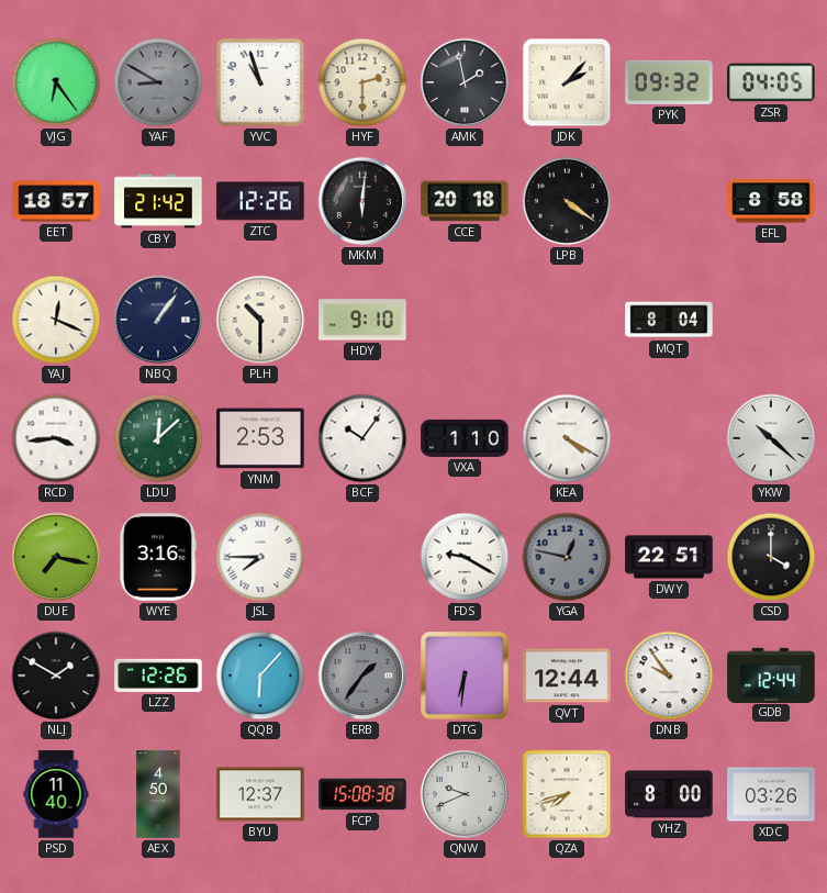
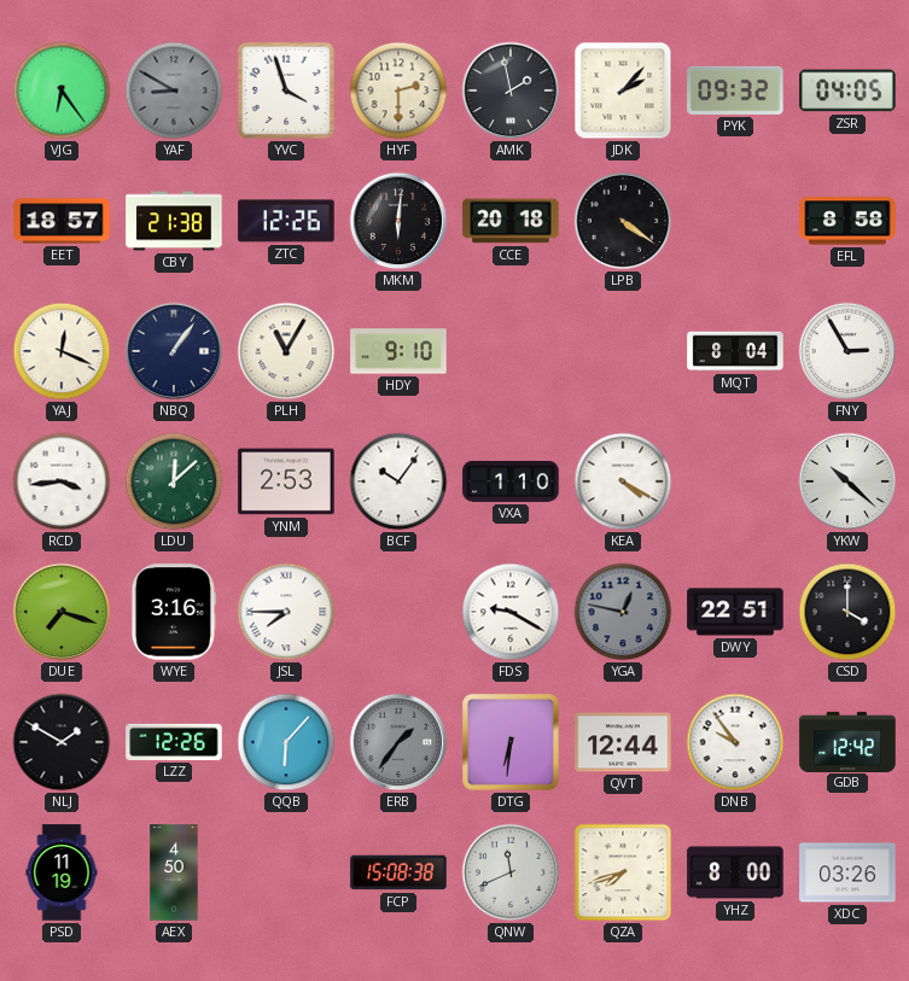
YVC: 10:57 -> 3:57 (286, 90)
CBY: 21:42 -> 21:38 (174, 221)
PLH: 10:30 -> 11:05 (286, 351)
FNY: none -> 2:55 (847, 351)
DUE: 7:17 -> 7:18 (62, 612)
GDB: 12:44 -> 12:42 (847, 741)
PSD: 11:40 -> 11:19 (62, 872)
BYU: 12:37 -> none (260, 794)
QNW: 9:41 -> 11:41 (511, 872)
